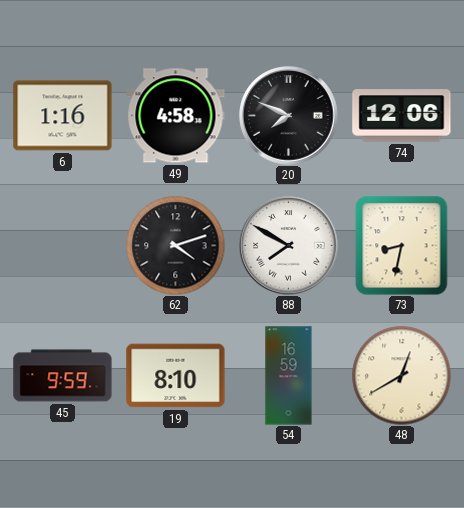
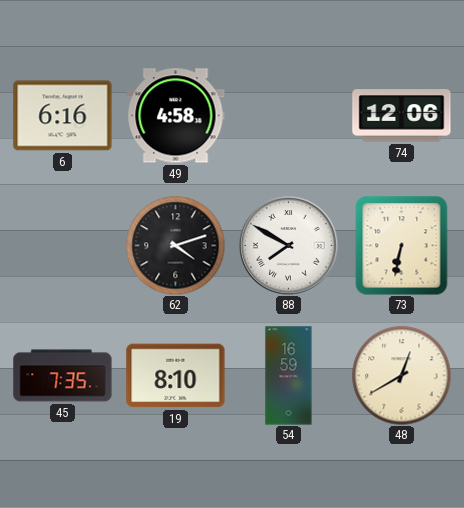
6: 1:16 -> 6:16 (63, 116)
20: 7:49 -> none (289, 116)
73: 8:32 -> 6:32 (402, 246)
45: 9:59 -> 7:35 (63, 376)
